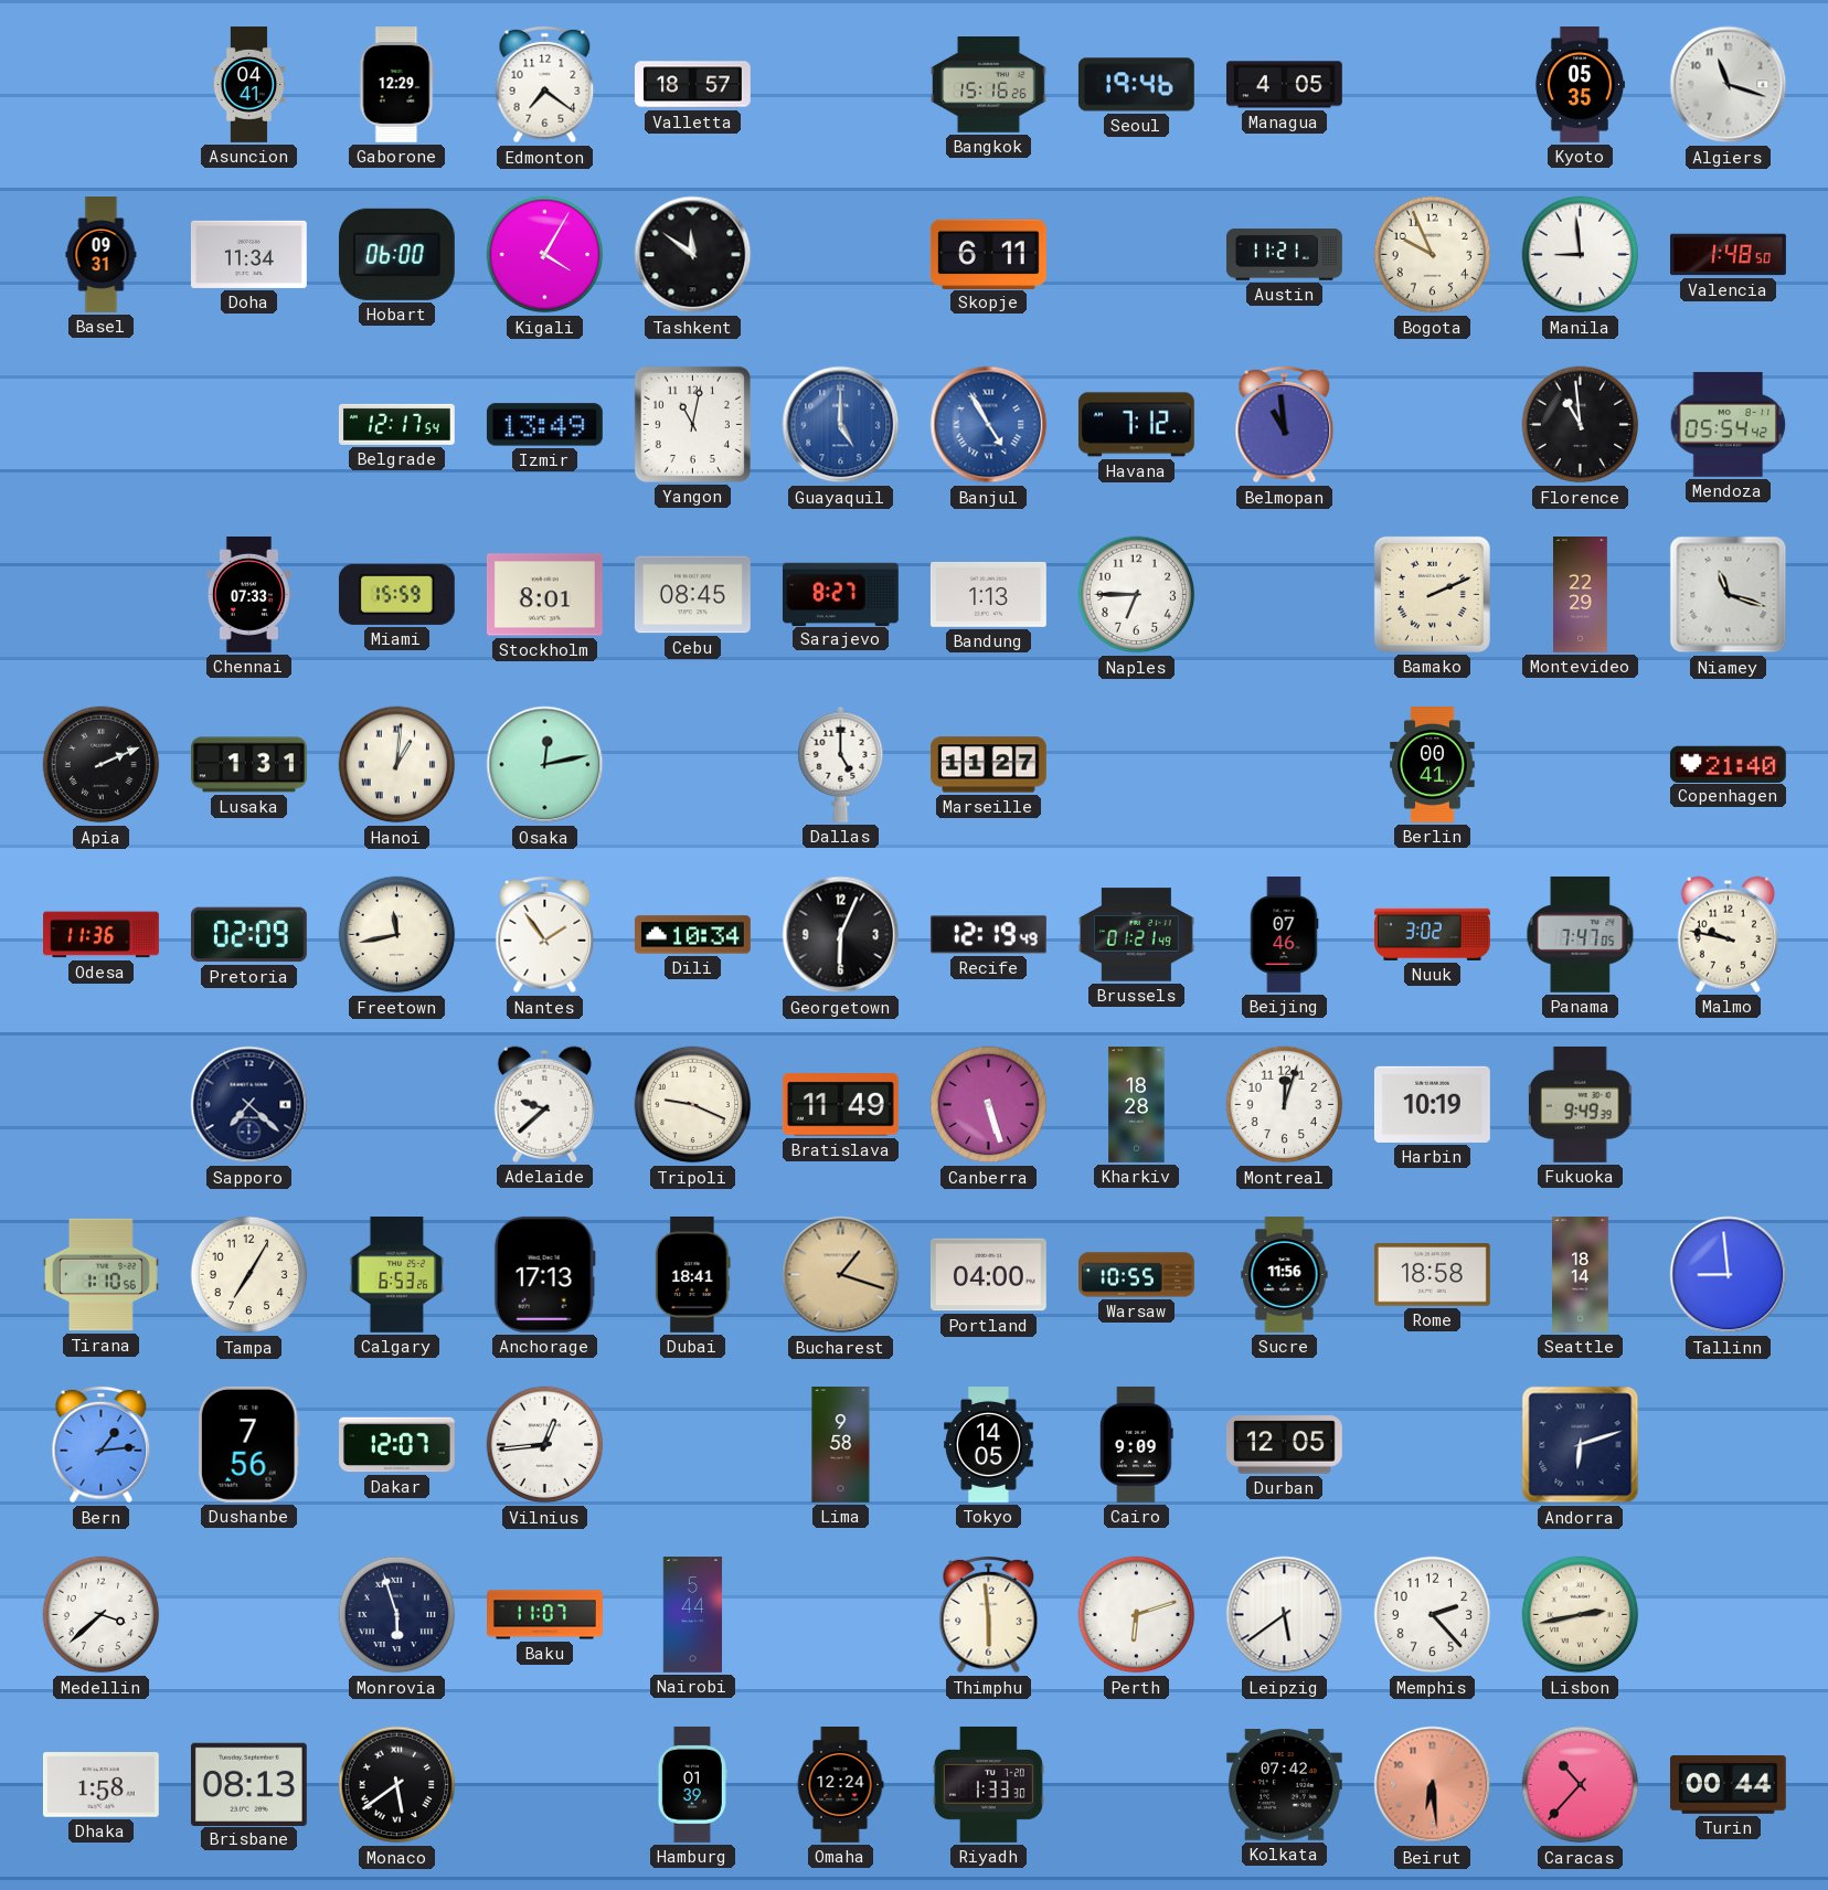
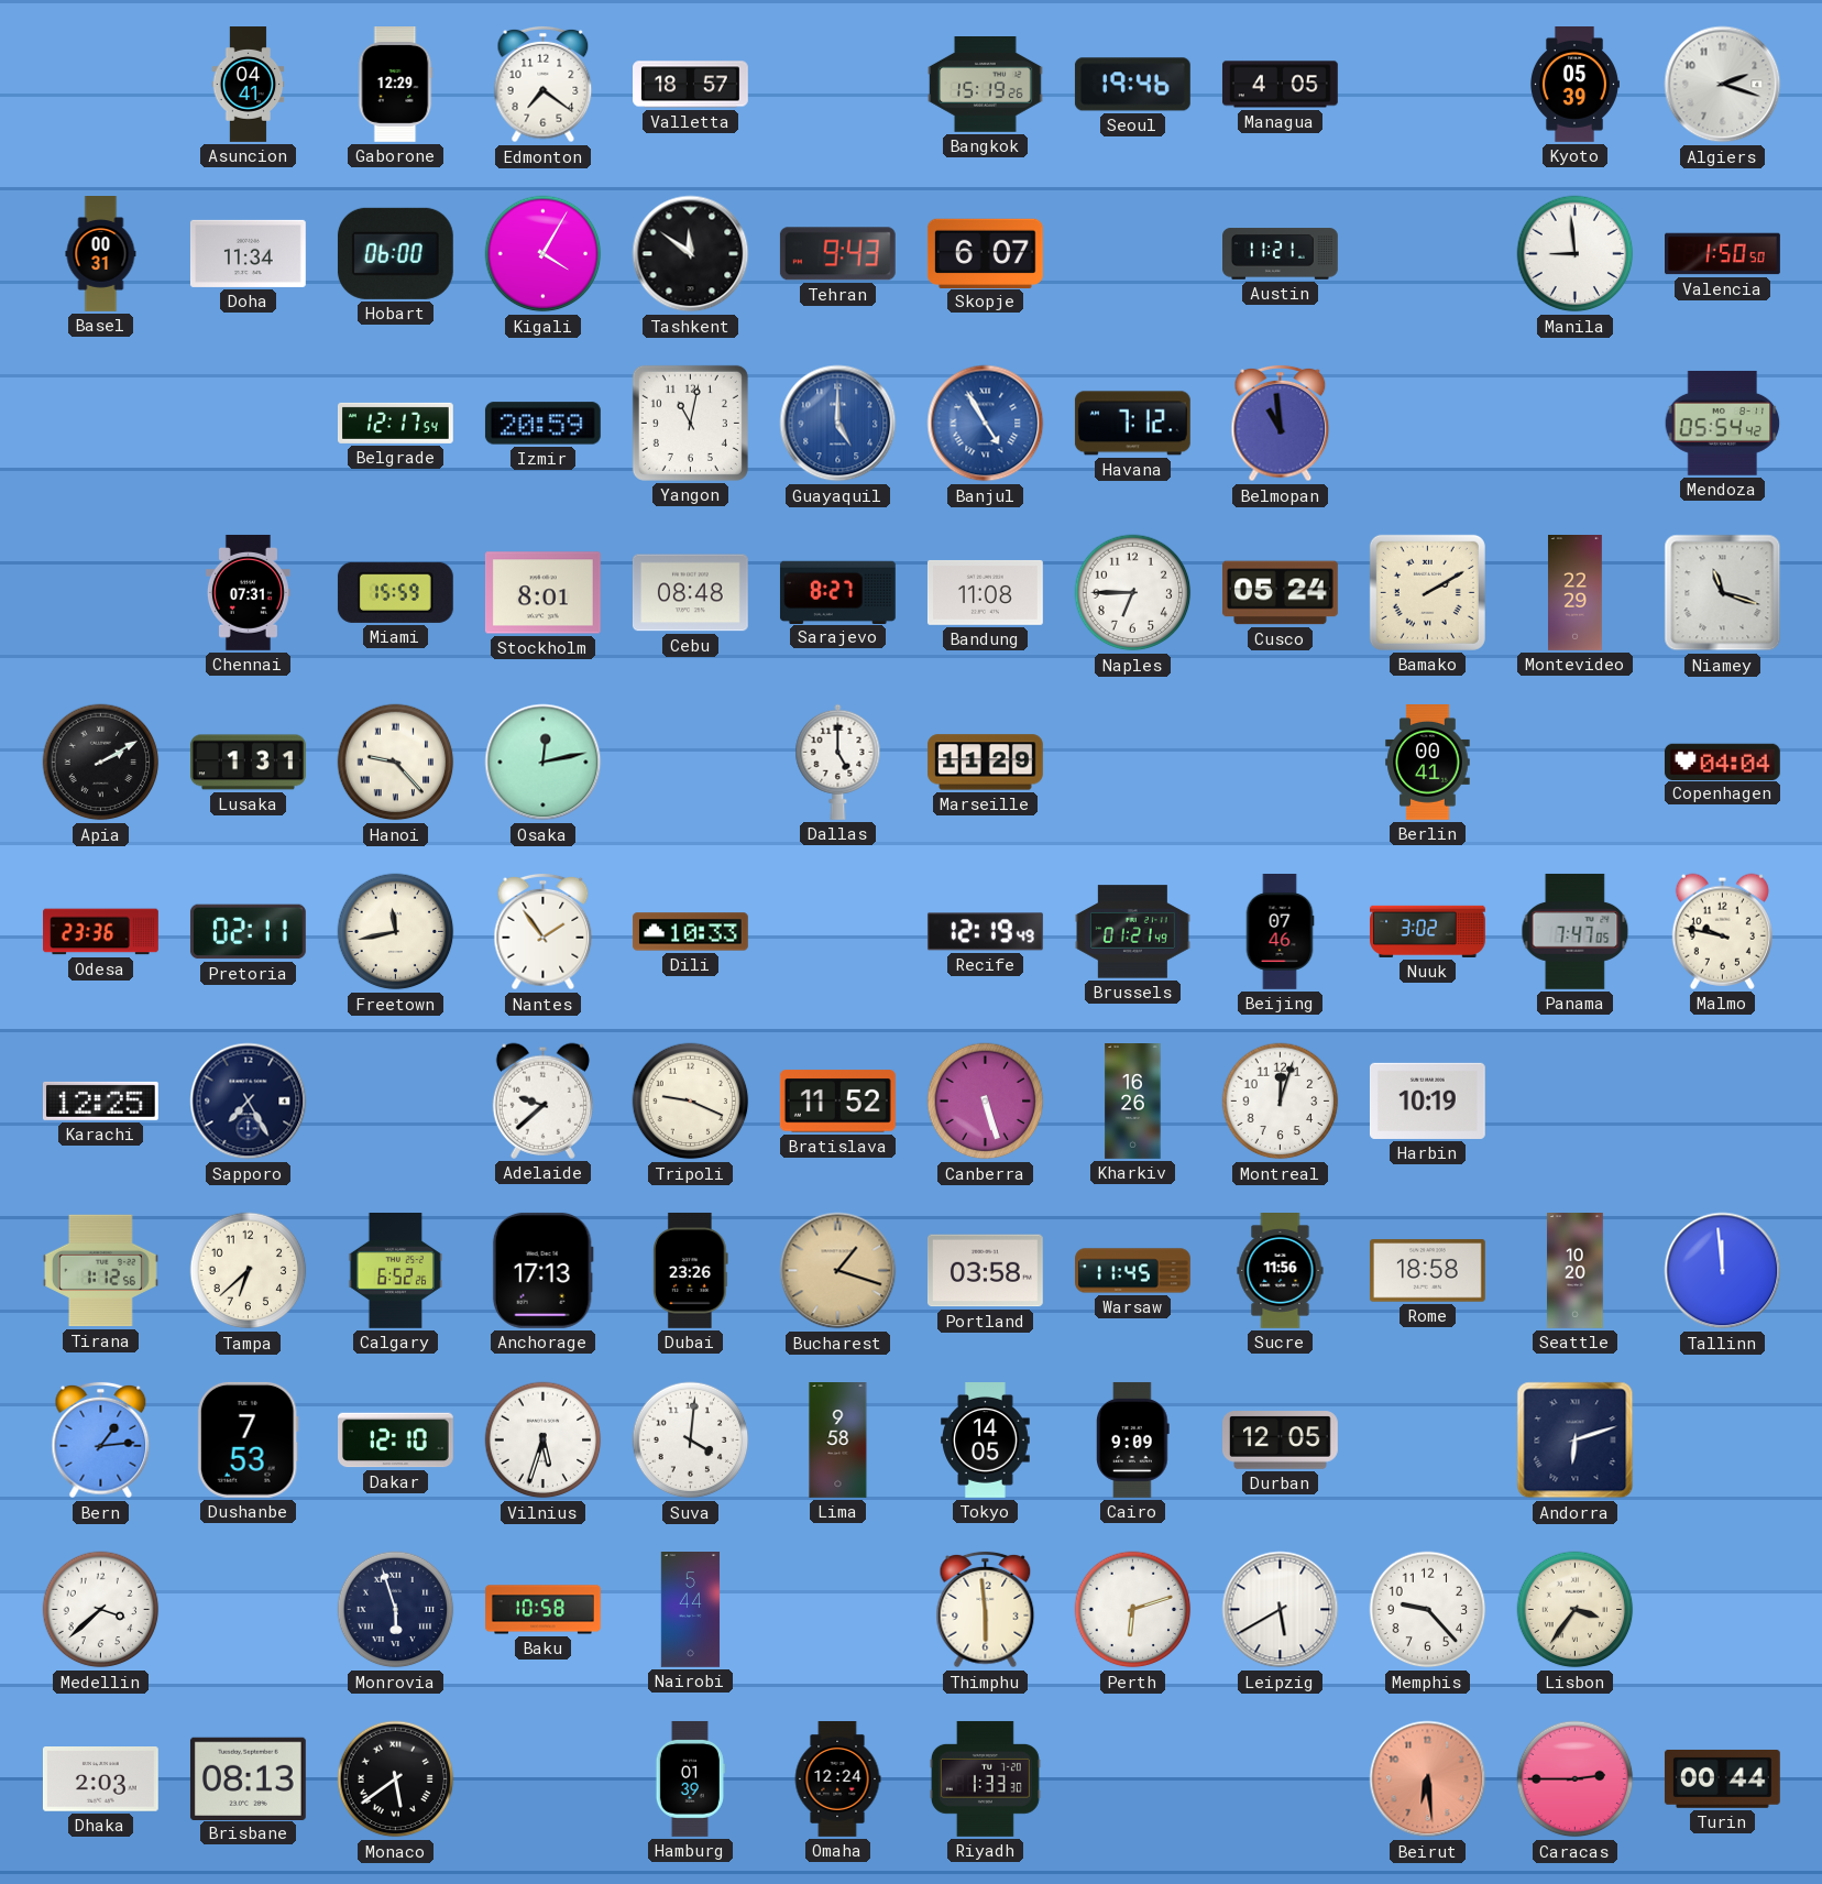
Bangkok: 15:16 -> 15:19 (985, 85)
Kyoto: 05:35 -> 05:39 (1574, 85)
Algiers: 11:18 -> 2:18 (1723, 85)
Basel: 09:31 -> 00:31 (101, 254)
Tehran: none -> 9:43 (837, 254)
Skopje: 6:11 -> 6:07 (985, 253)
Bogota: 9:56 -> none (1433, 255)
Valencia: 1:48 -> 1:50 (1723, 254)
Izmir: 13:49 -> 20:59 (542, 424)
Florence: 10:59 -> none (1581, 425)
Chennai: 07:33 -> 07:31 (248, 592)
Cebu: 08:45 -> 08:48 (690, 593)
Bandung: 1:13 -> 11:08 (985, 592)
Cusco: none -> 05:24 (1281, 593)
Bamako: 2:11 -> 2:10 (1427, 592)
Apia: 2:11 -> 2:10 (101, 763)
Hanoi: 1:01 -> 9:23 (396, 763)
Marseille: 11:27 -> 11:29 (985, 763)
Copenhagen: 21:40 -> 04:04 (1722, 762)
Odesa: 11:36 -> 23:36 (101, 932)
Pretoria: 02:09 -> 02:11 (248, 932)
Dili: 10:34 -> 10:33 (690, 932)
Georgetown: 6:04 -> none (841, 935)
Karachi: none -> 12:25 (100, 1100)
Sapporo: 7:22 -> 7:25 (249, 1102)
Bratislava: 11:49 -> 11:52 (837, 1102)
Kharkiv: 18:28 -> 16:26 (1133, 1102)
Fukuoka: 9:49 -> none (1581, 1104)
Tirana: 1:10 -> 1:12 (101, 1271)
Tampa: 7:05 -> 6:38 (249, 1271)
Calgary: 6:53 -> 6:52 (395, 1271)
Dubai: 18:41 -> 23:26 (691, 1270)
Portland: 04:00 -> 03:58 (985, 1271)
Warsaw: 10:55 -> 11:45 (1133, 1271)
Seattle: 18:14 -> 10:20 (1576, 1271)
Tallinn: 8:59 -> 11:59 (1723, 1271)
Dushanbe: 7:56 -> 7:53 (248, 1439)
Dakar: 12:07 -> 12:10 (396, 1441)
Vilnius: 12:44 -> 5:33 (544, 1441)
Suva: none -> 4:01 (691, 1441)
Baku: 11:07 -> 10:58 (544, 1610)
Leipzig: 5:39 -> 5:40 (1281, 1610)
Memphis: 2:23 -> 9:23 (1428, 1610)
Lisbon: 2:43 -> 3:36 (1576, 1610)
Dhaka: 1:58 -> 2:03 (100, 1779)
Kolkata: 07:42 -> none (1284, 1785)
Caracas: 10:37 -> 2:45 (1576, 1779)
